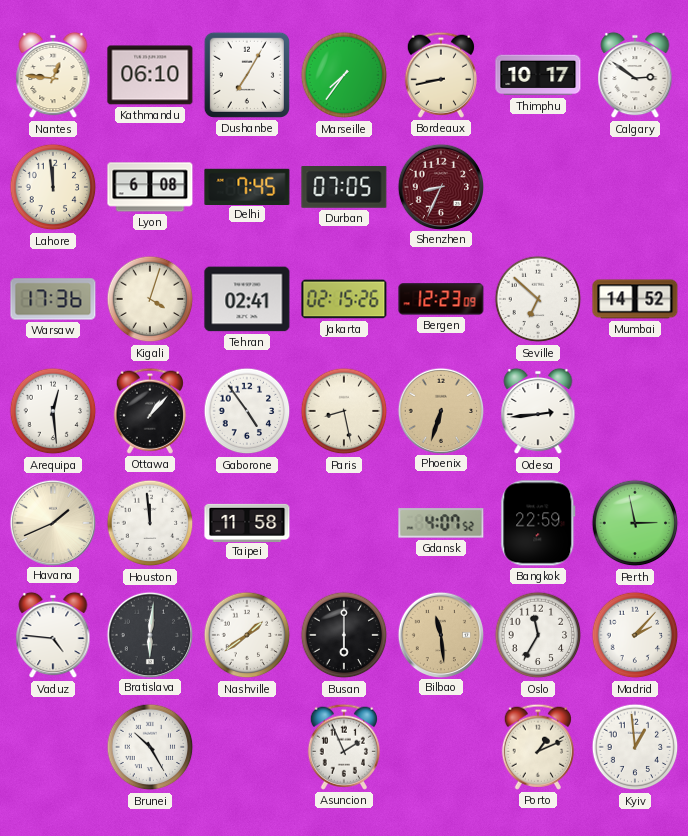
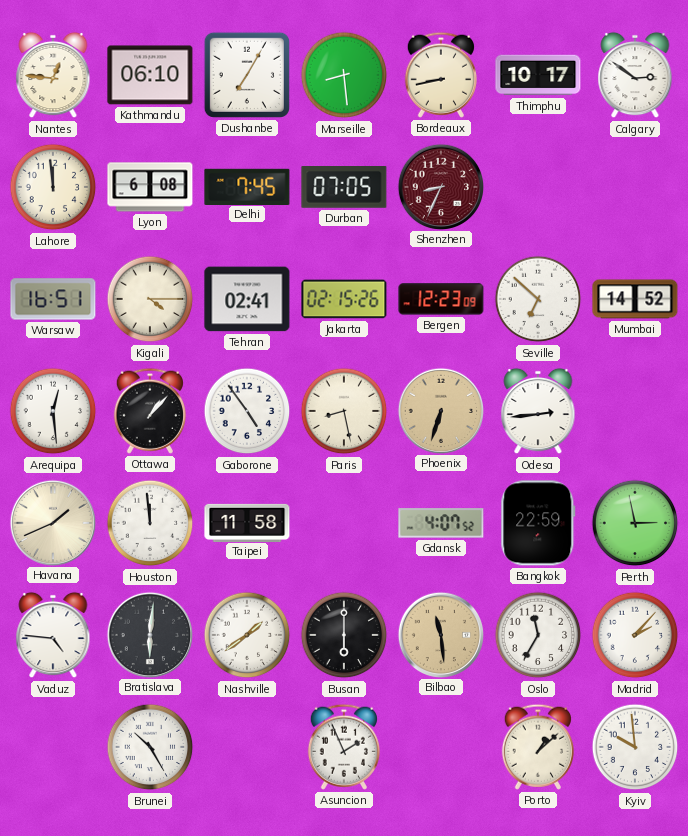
Marseille: 7:36 -> 8:29 (344, 75)
Warsaw: 17:36 -> 16:51 (53, 299)
Kigali: 4:03 -> 4:15 (150, 299)
Porto: 1:11 -> 1:08 (537, 747)
Kyiv: 12:59 -> 9:59 (635, 747)
